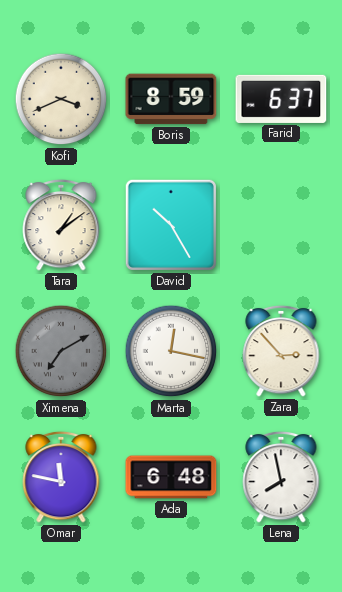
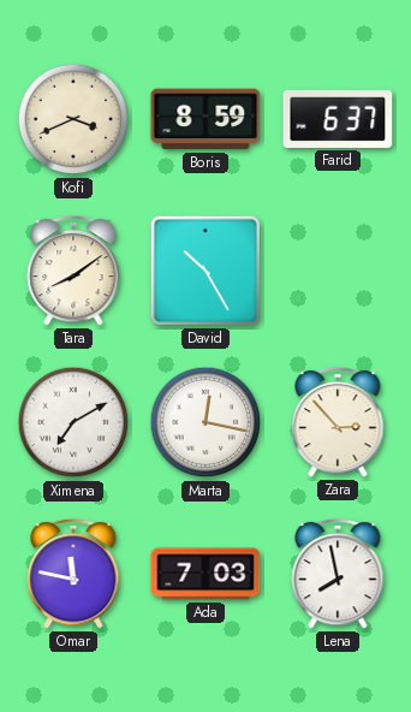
Tara: 1:09 -> 8:09 (73, 271)
Ximena dial: grey -> white (73, 422)
Ada: 6:48 -> 7:03 (205, 574)
